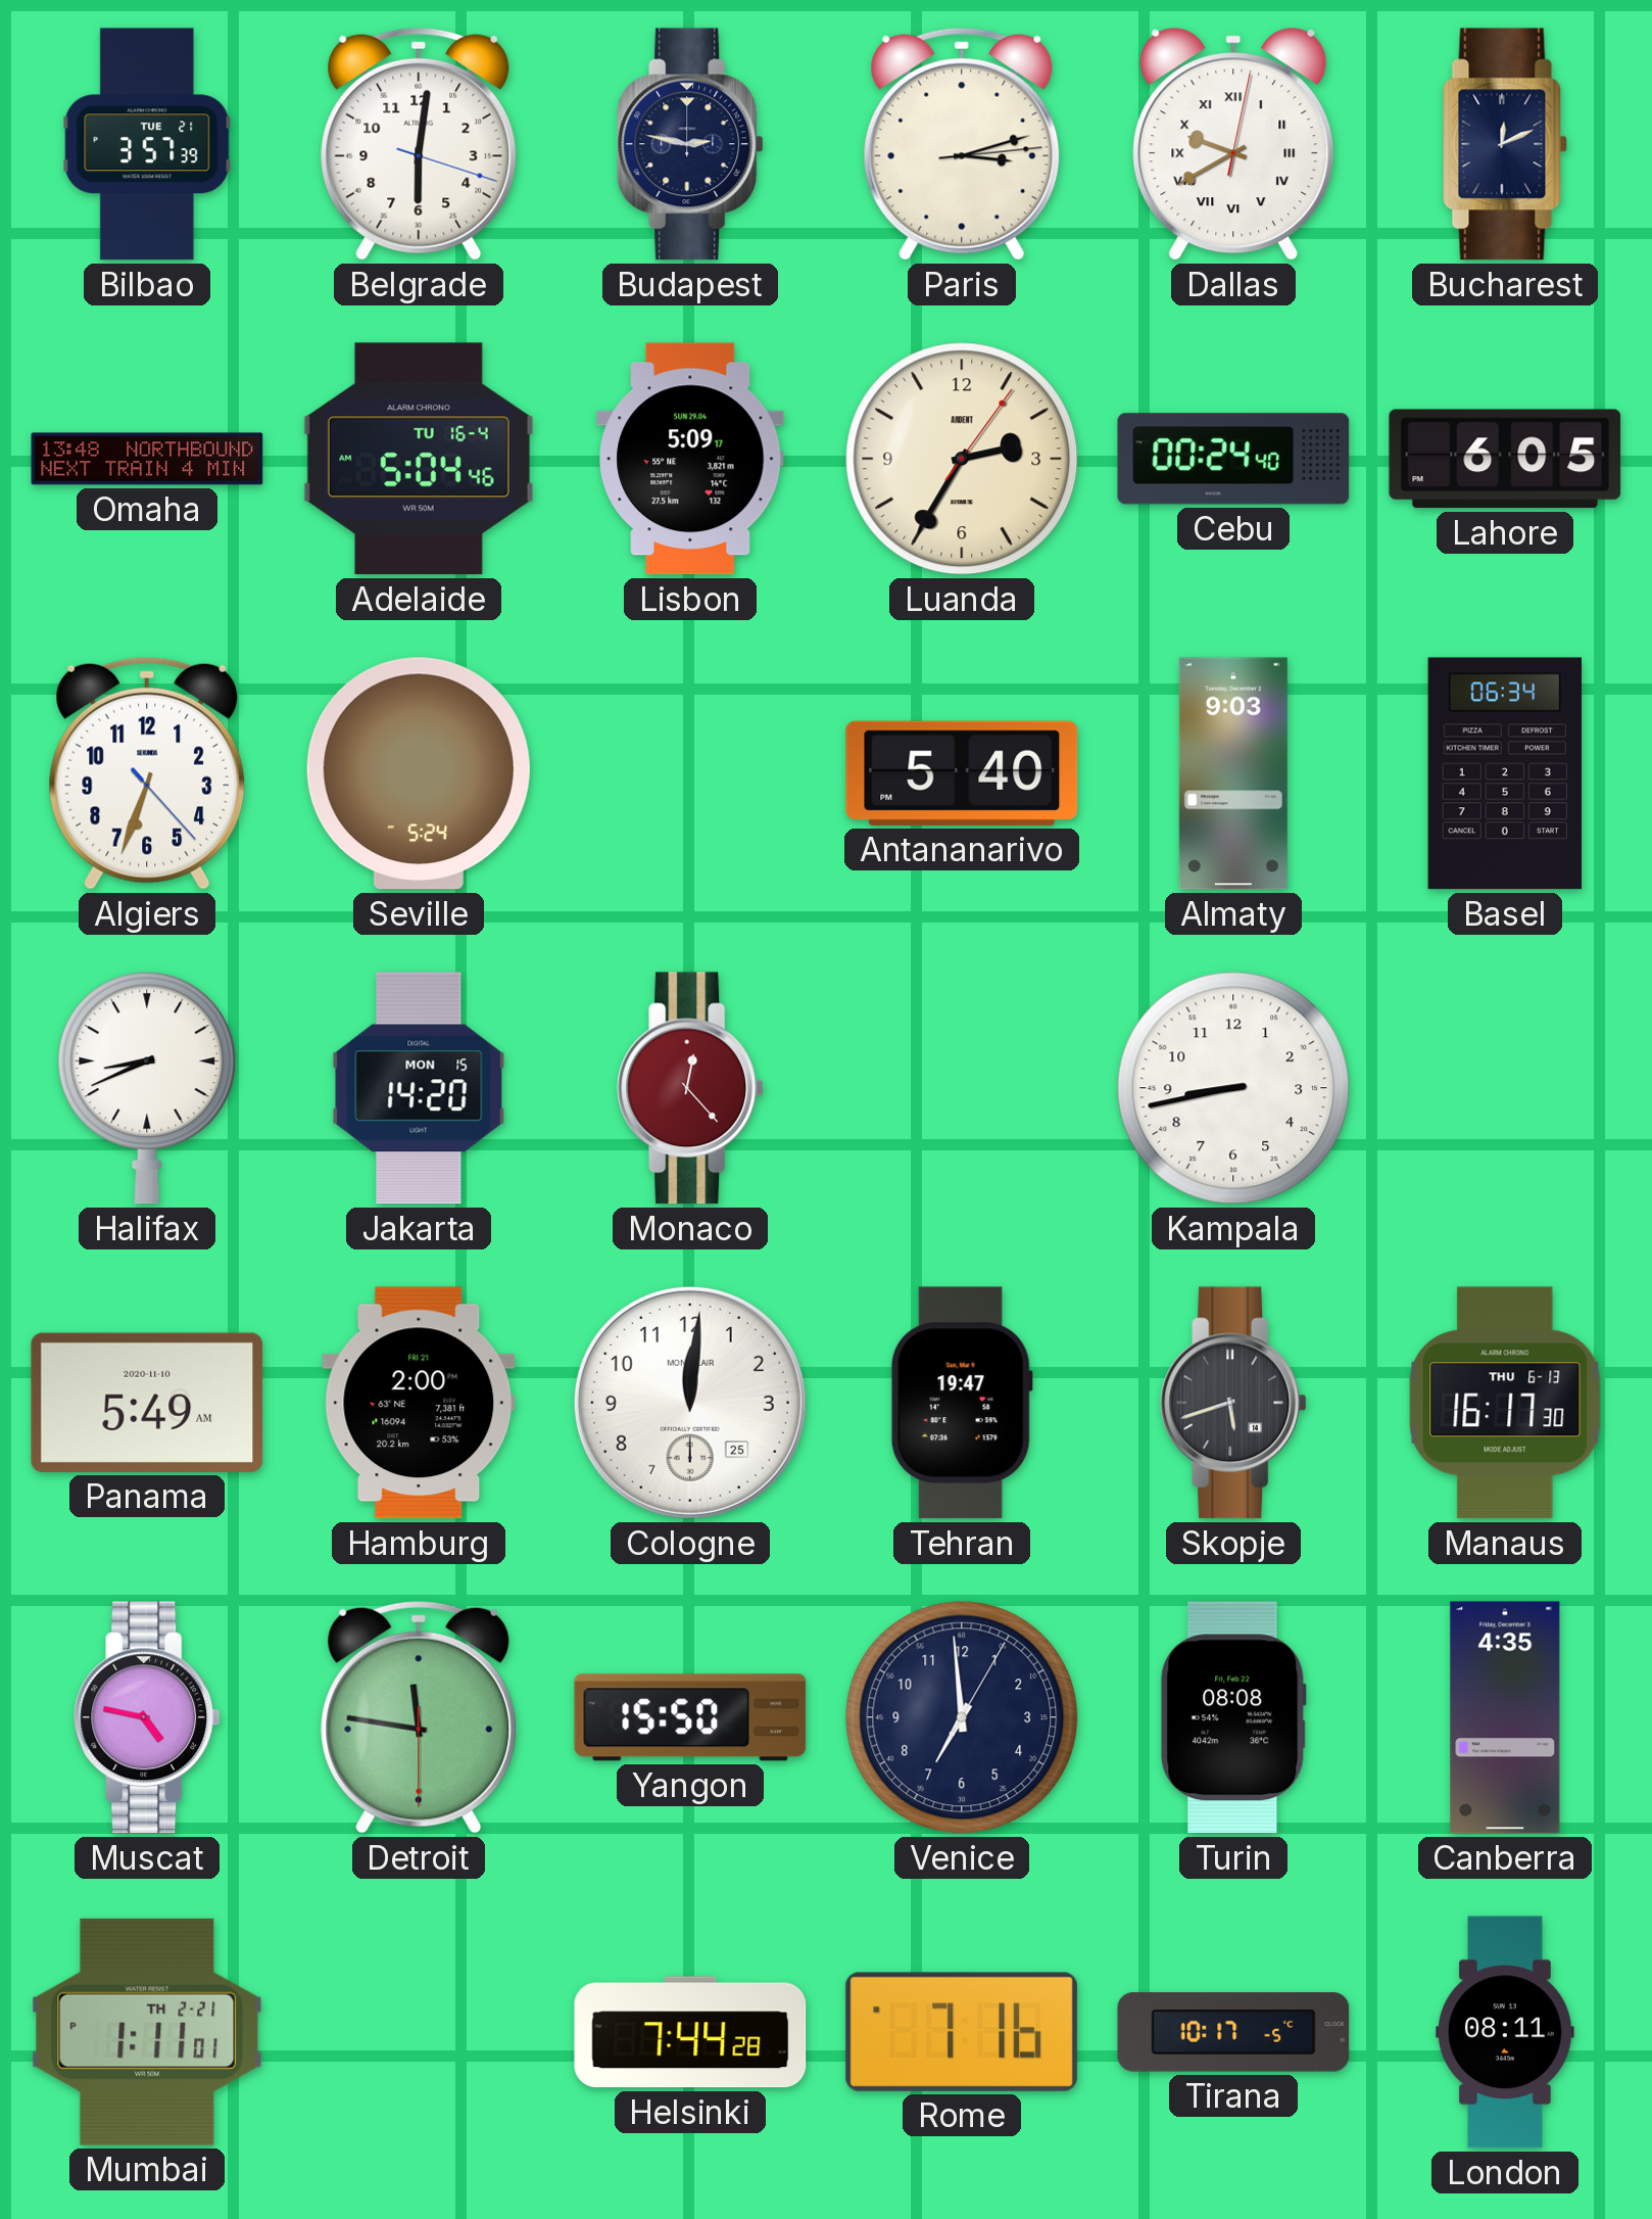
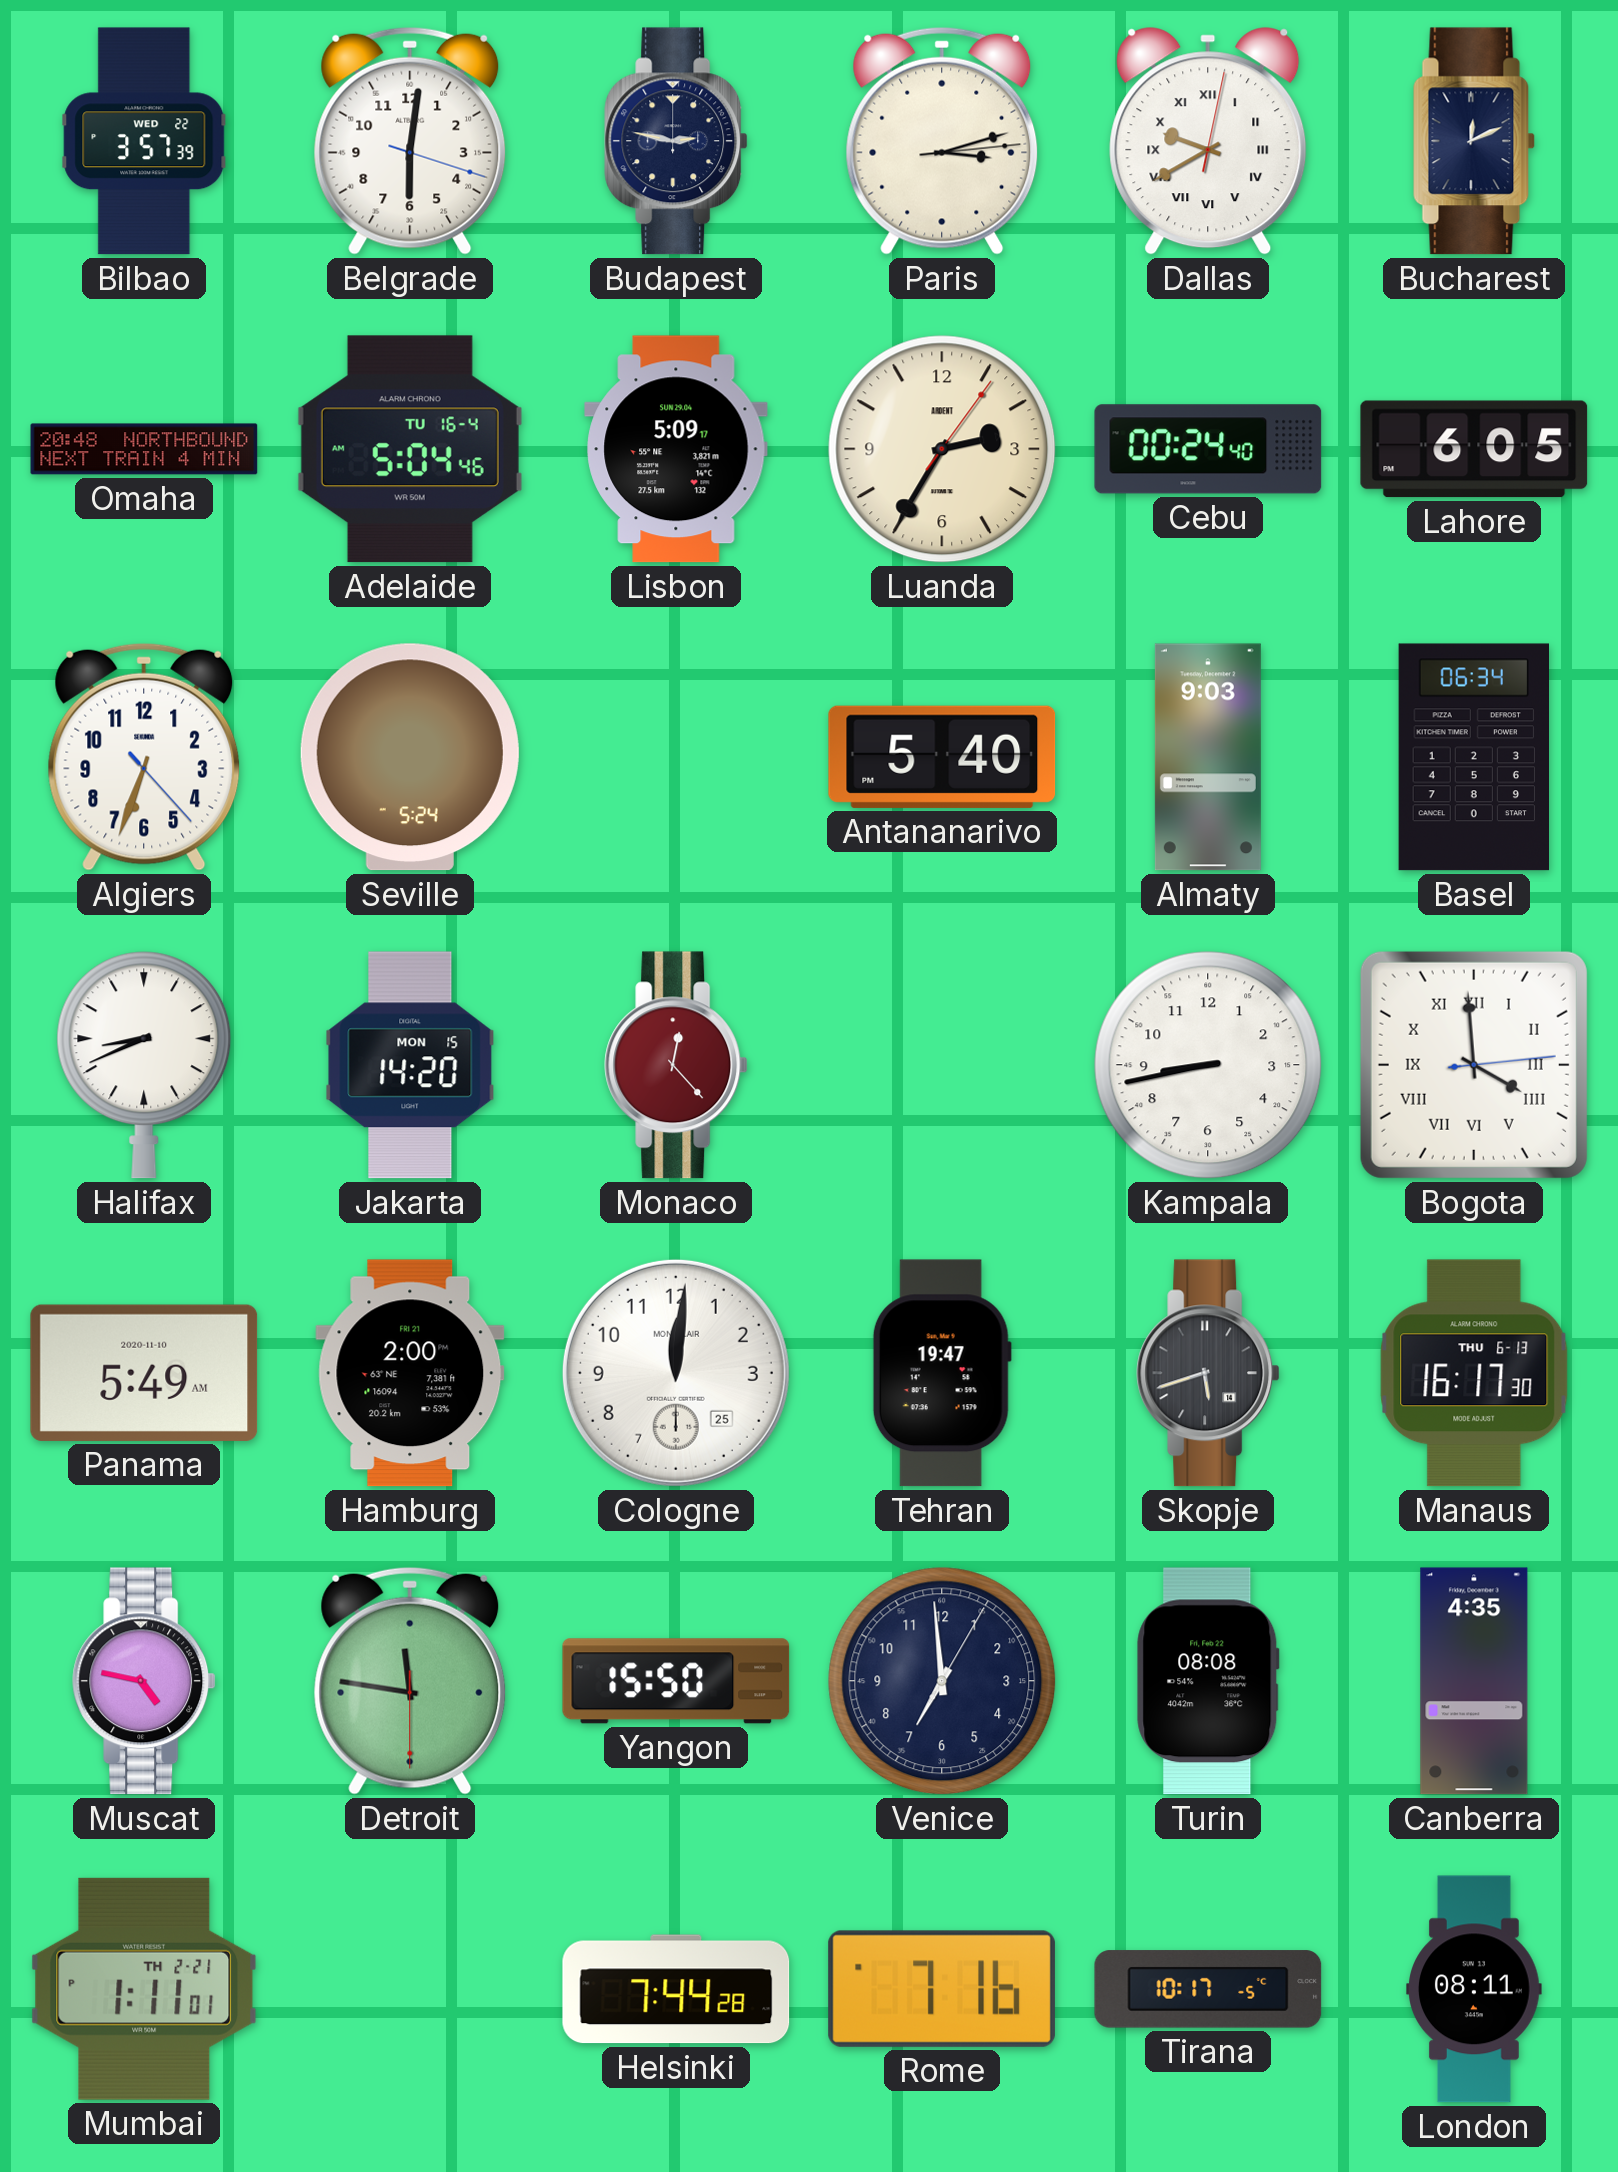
Bilbao date: TUE 21 -> WED 22 (144, 141)
Omaha: 13:48 -> 20:48 (144, 449)
Bogota: none -> 3:59 (1474, 1065)
